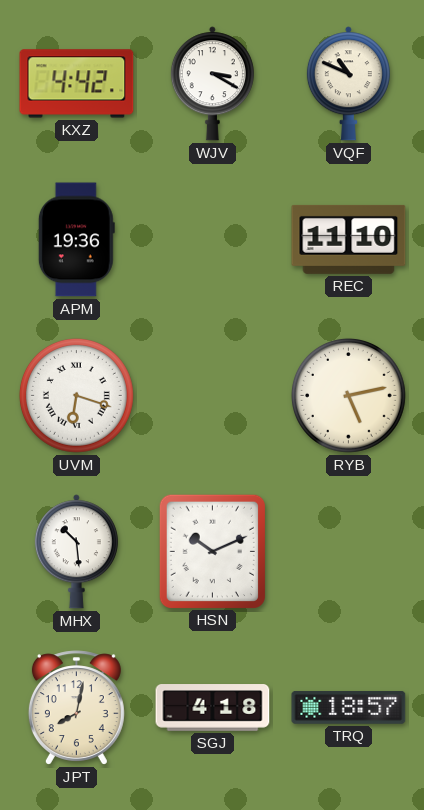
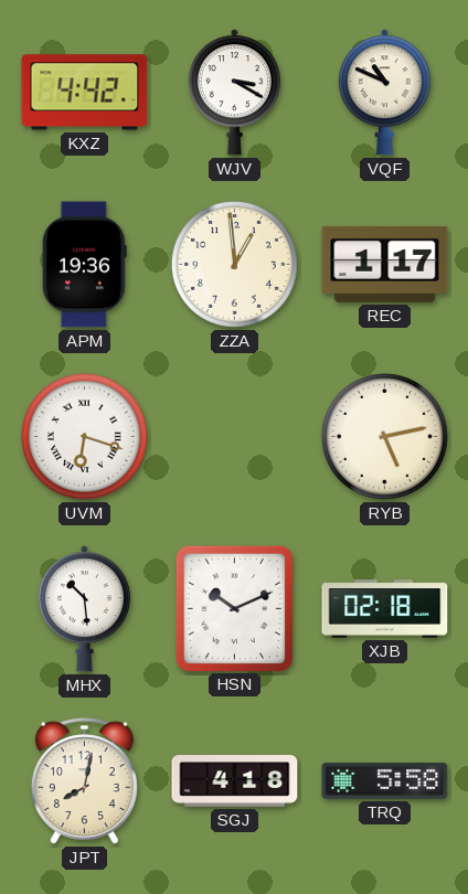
ZZA: none -> 12:59 (234, 264)
REC: 11:10 -> 1:17 (385, 264)
XJB: none -> 02:18 (385, 609)
TRQ: 18:57 -> 5:58 (385, 781)
